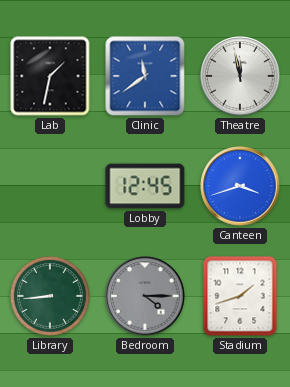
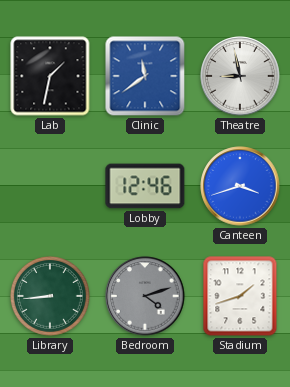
Theatre: 11:58 -> 8:58 (240, 76)
Lobby: 12:45 -> 12:46 (145, 186)
Bedroom: 4:15 -> 4:12 (145, 296)
